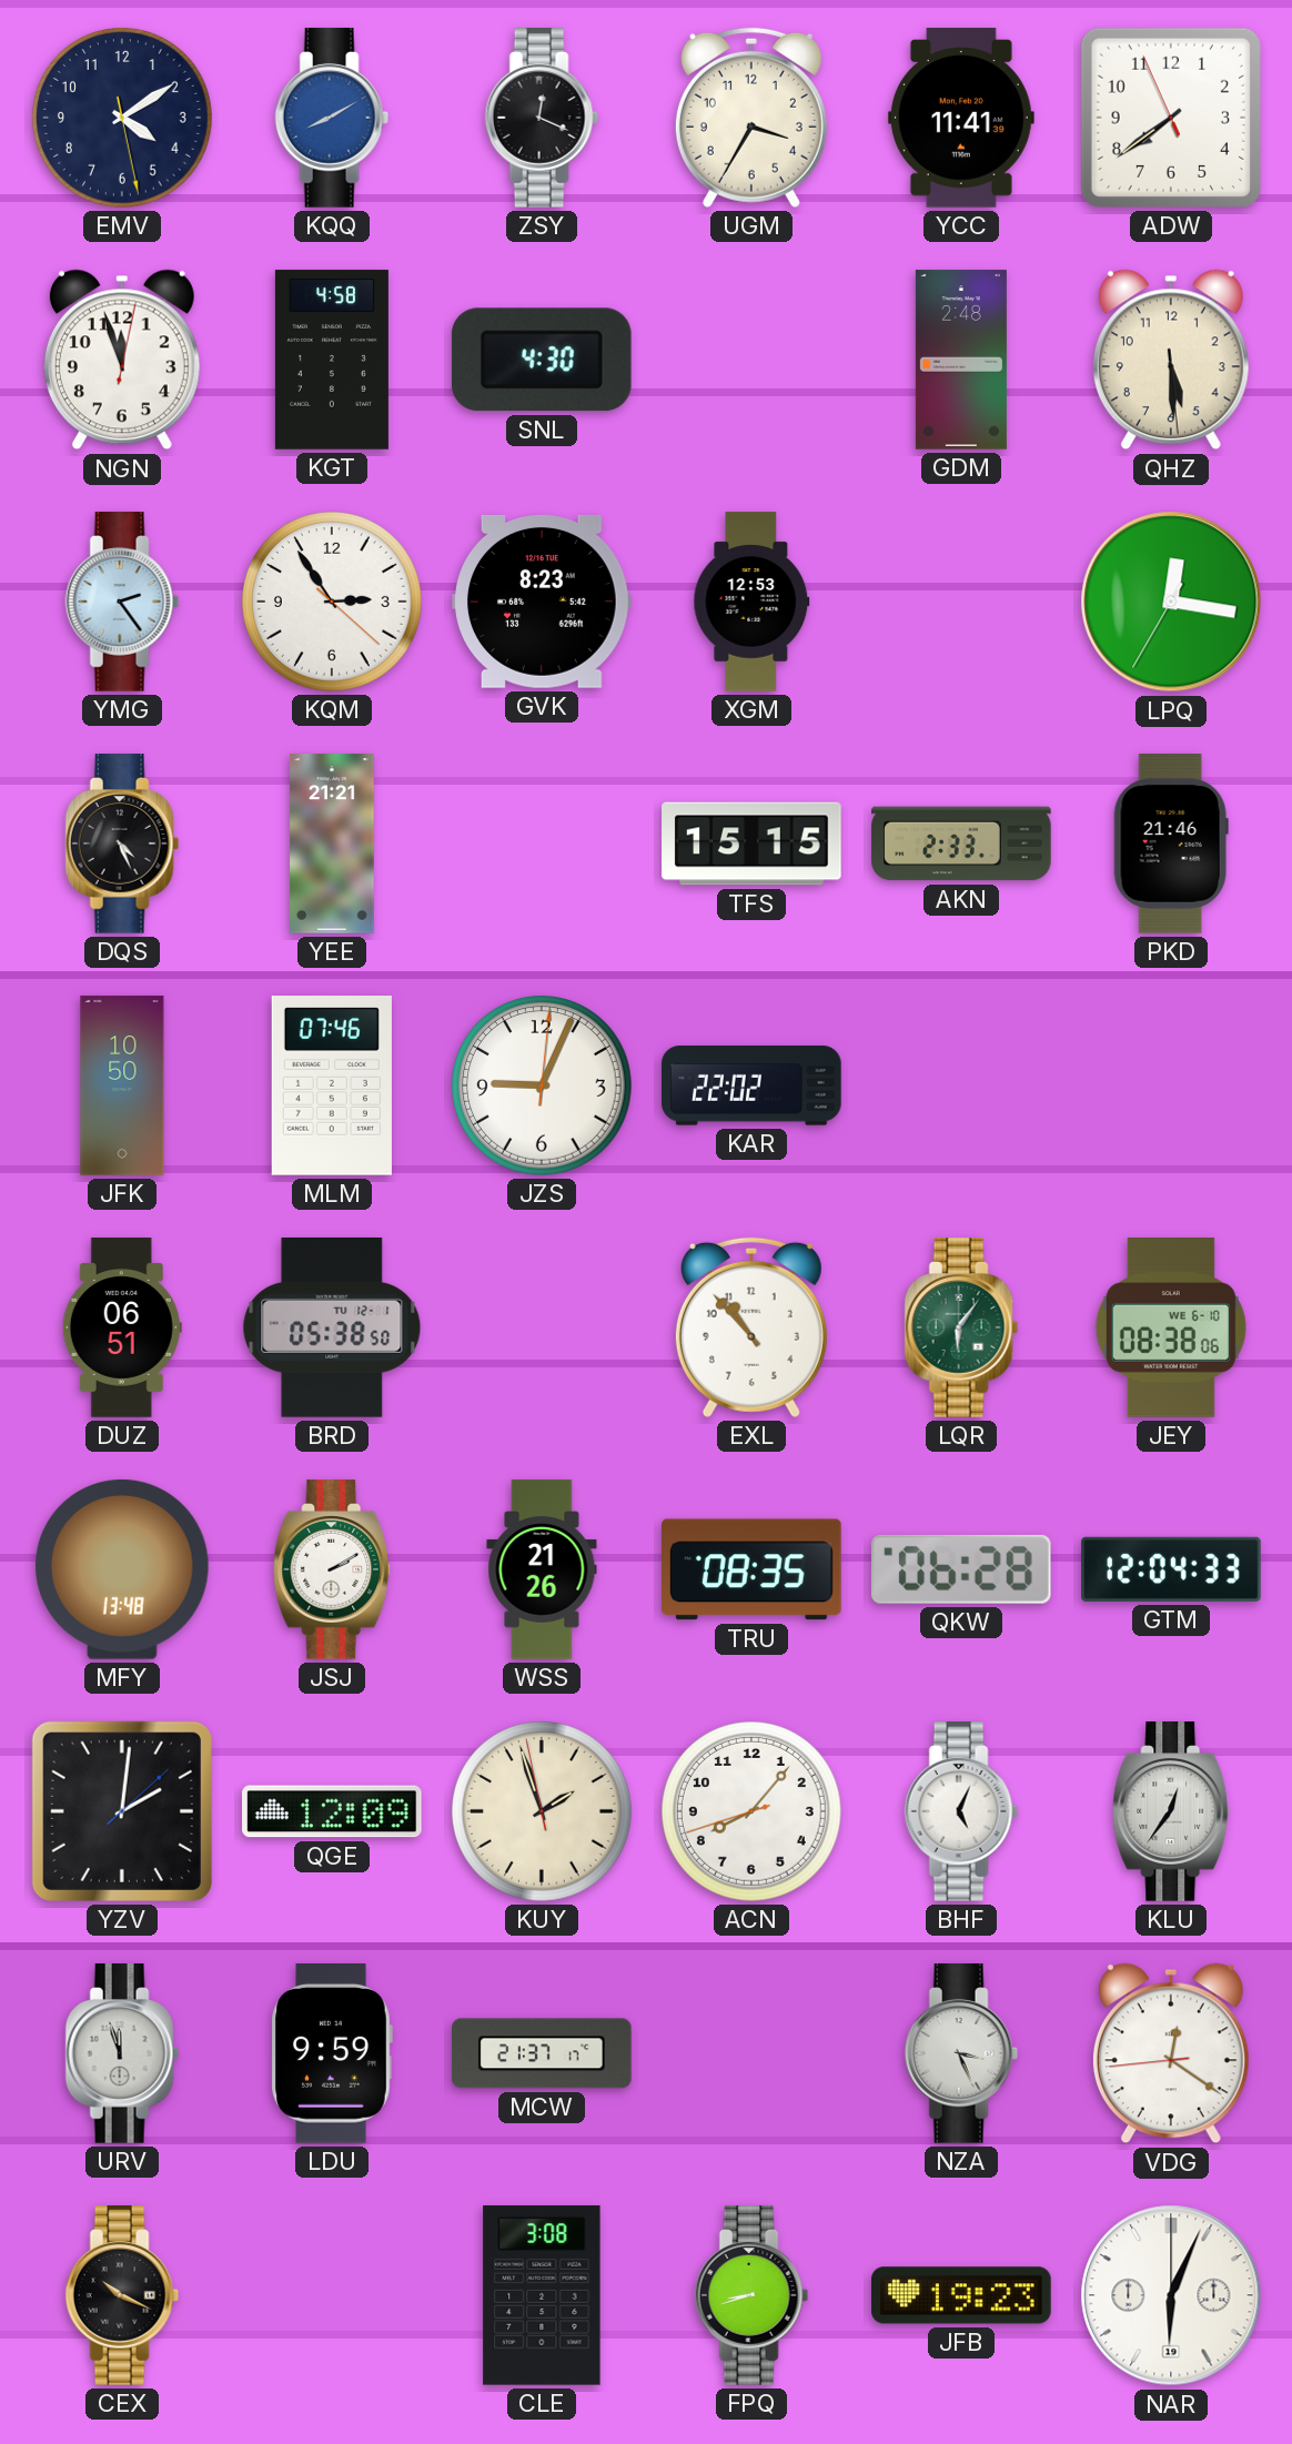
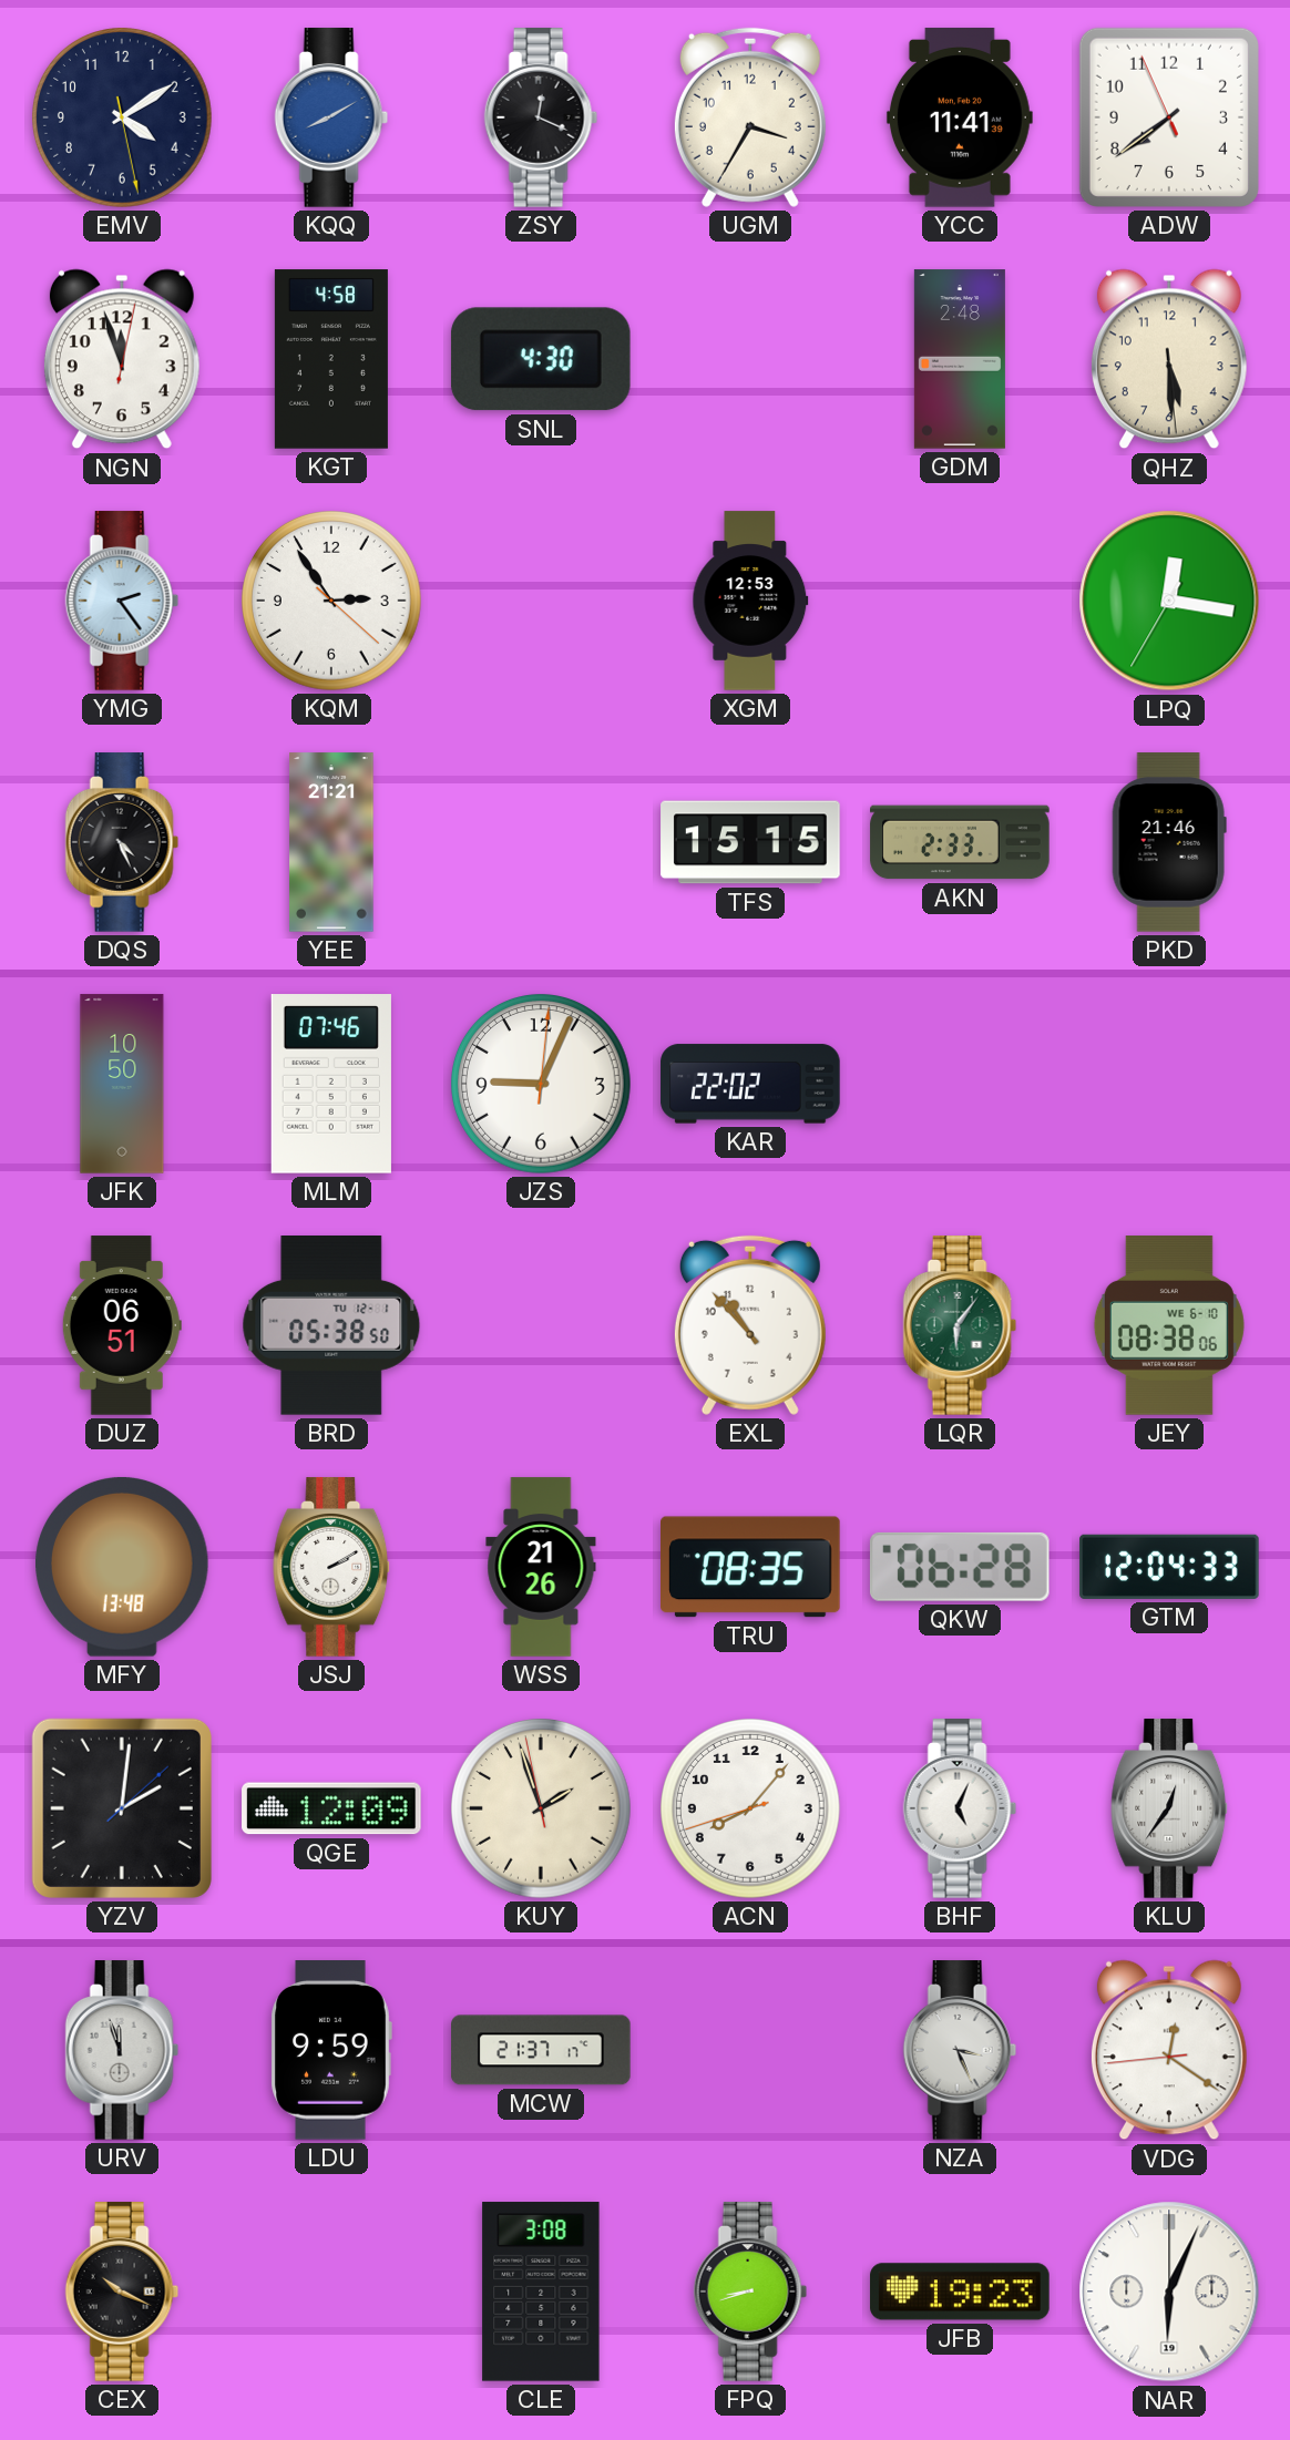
GVK: 8:23 -> none (543, 602)
